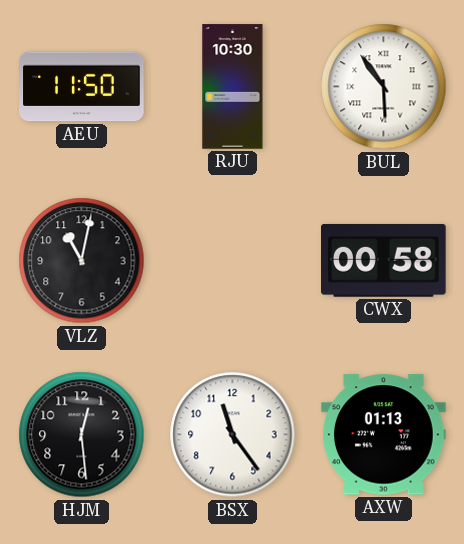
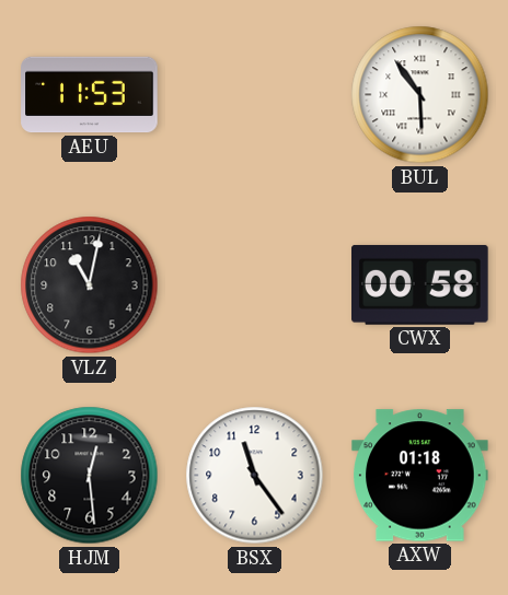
AEU: 11:50 -> 11:53 (90, 95)
RJU: 10:30 -> none (233, 87)
AXW: 01:13 -> 01:18 (420, 476)
